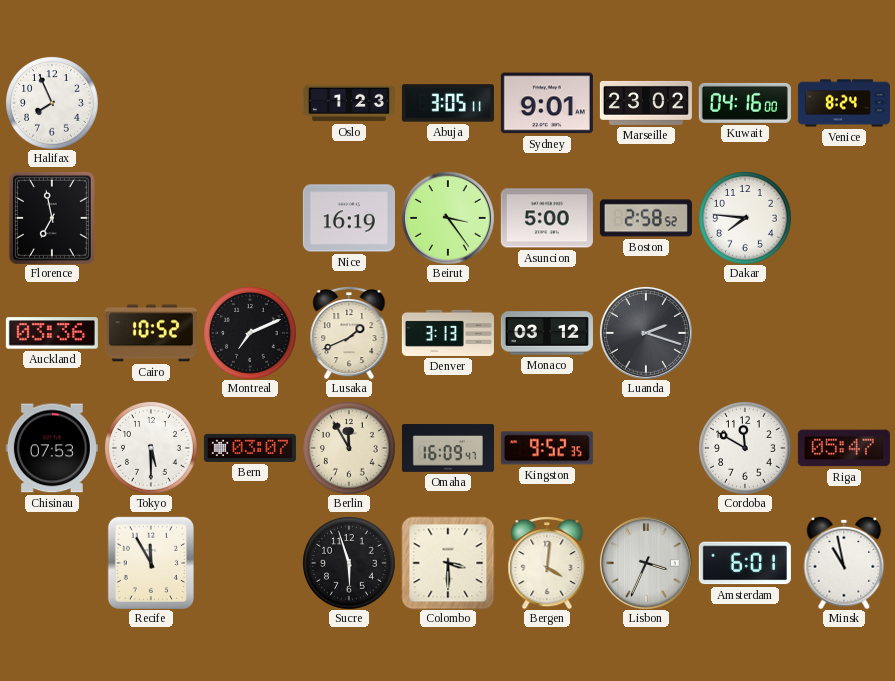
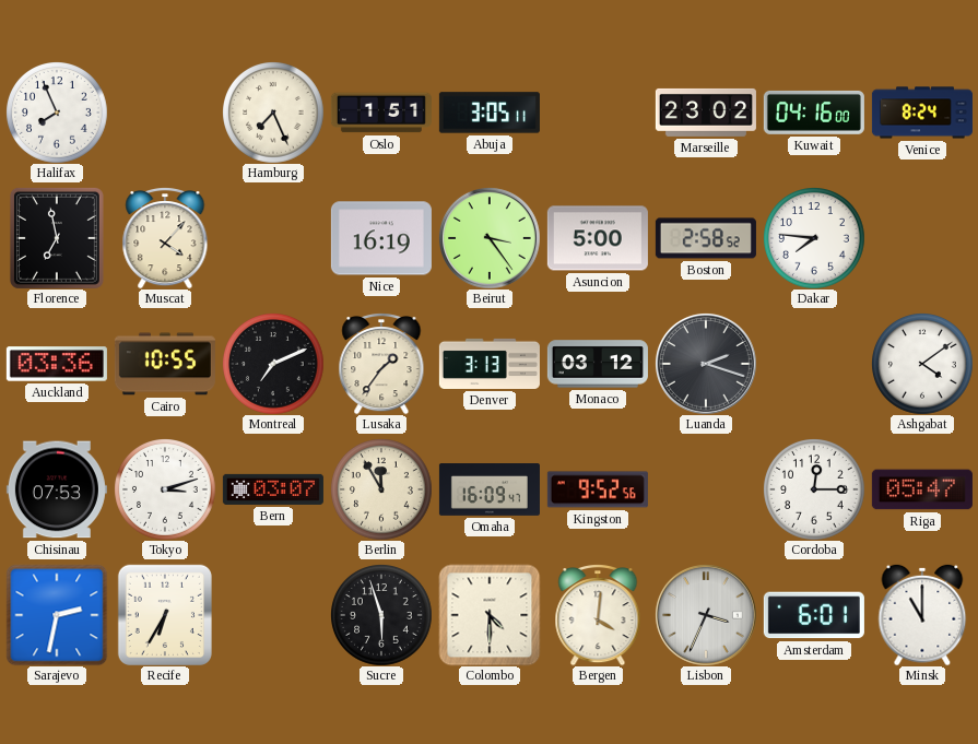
Hamburg: none -> 7:26 (273, 113)
Oslo: 1:23 -> 1:51 (381, 113)
Sydney: 9:01 -> none (547, 103)
Muscat: none -> 4:07 (165, 238)
Cairo: 10:52 -> 10:55 (165, 364)
Lusaka: 1:41 -> 1:36 (381, 364)
Ashgabat: none -> 4:09 (922, 364)
Tokyo: 5:30 -> 3:12 (165, 489)
Kingston: 9:52:35 -> 9:52:56 (598, 489)
Cordoba: 11:50 -> 12:15 (814, 489)
Sarajevo: none -> 2:32 (57, 615)
Recife: 11:55 -> 6:35 (165, 614)
Colombo: 3:30 -> 4:30 (490, 615)
Minsk: 10:58 -> 11:00 (922, 615)
